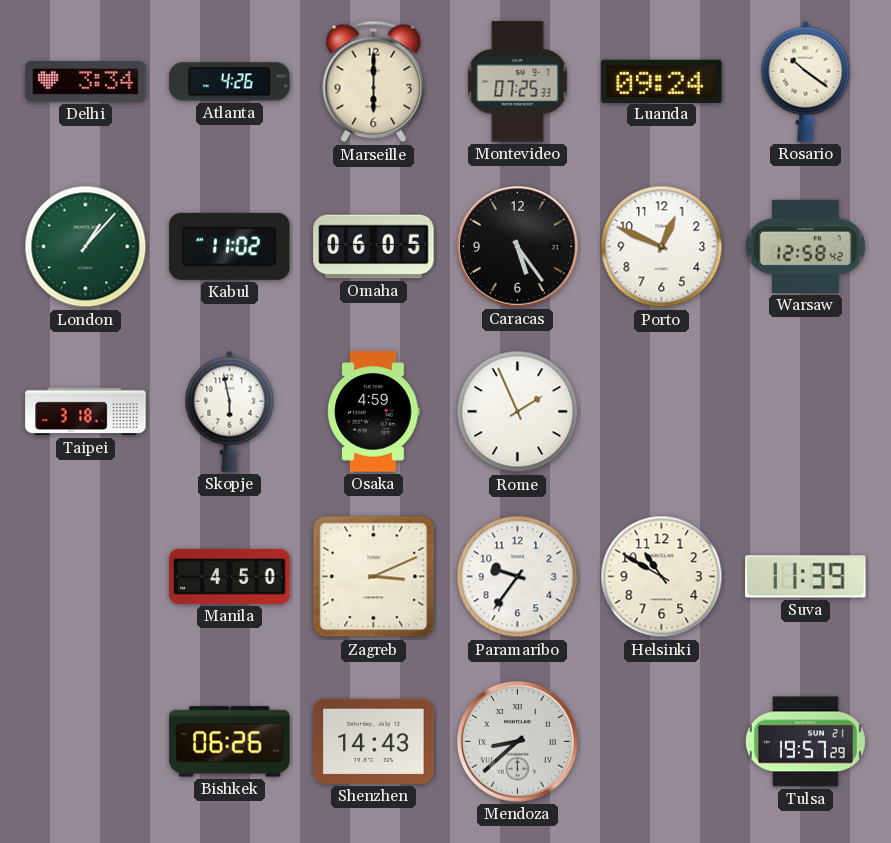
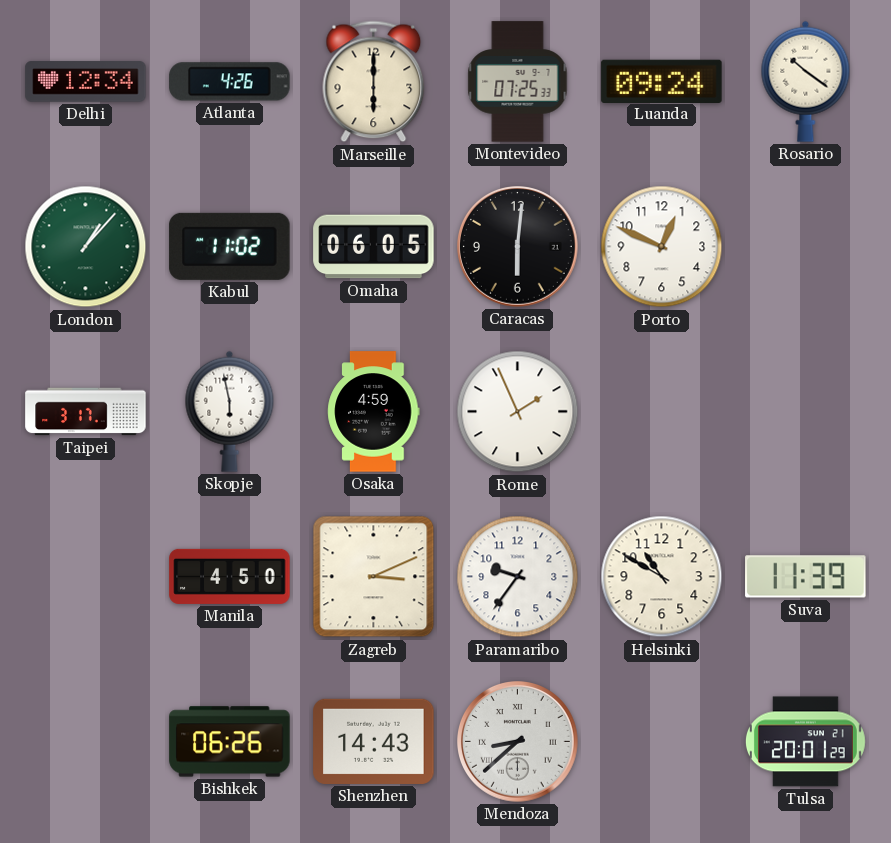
Delhi: 3:34 -> 12:34 (86, 82)
Caracas: 5:24 -> 6:01 (518, 247)
Warsaw: 12:58 -> none (805, 246)
Taipei: 3:18 -> 3:17 (86, 412)
Tulsa: 19:57 -> 20:01 (805, 742)
